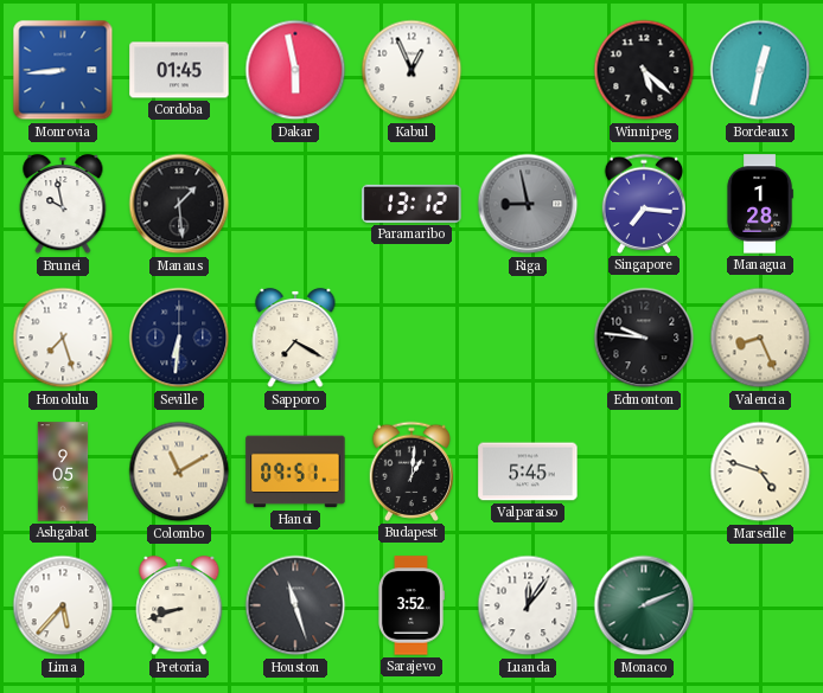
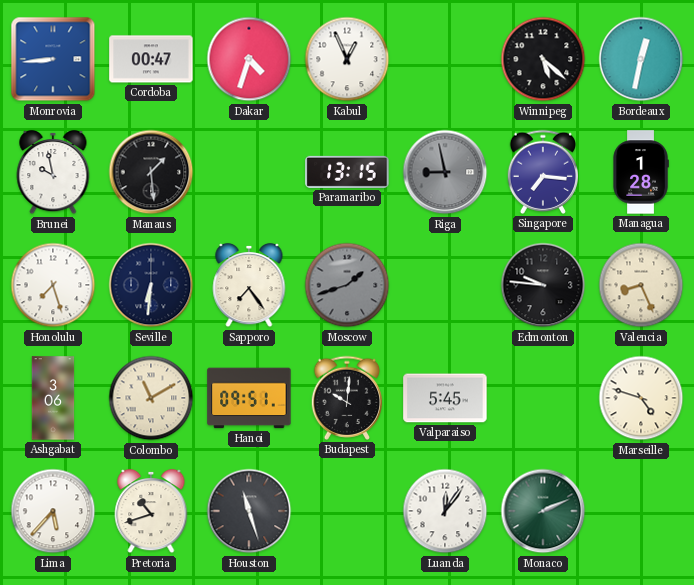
Cordoba: 01:45 -> 00:47 (151, 59)
Dakar: 5:58 -> 4:33 (249, 59)
Paramaribo: 13:12 -> 13:15 (347, 172)
Sapporo: 7:20 -> 7:24 (249, 285)
Moscow: none -> 1:42 (347, 285)
Ashgabat: 9:05 -> 3:06 (53, 398)
Budapest: 1:01 -> 10:01 (347, 398)
Pretoria: 8:42 -> 10:42 (151, 511)
Sarajevo: 3:52 -> none (410, 605)
